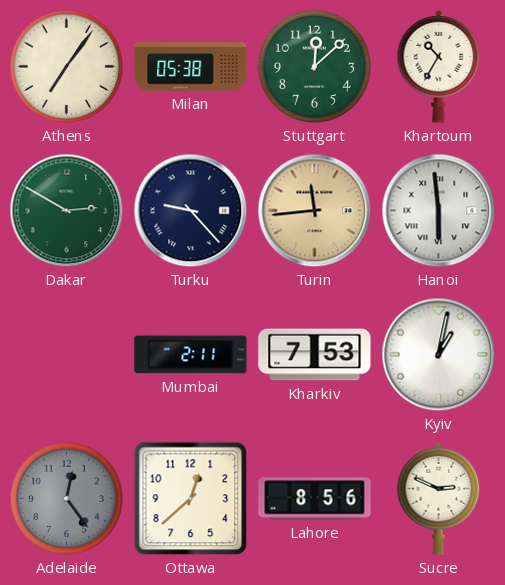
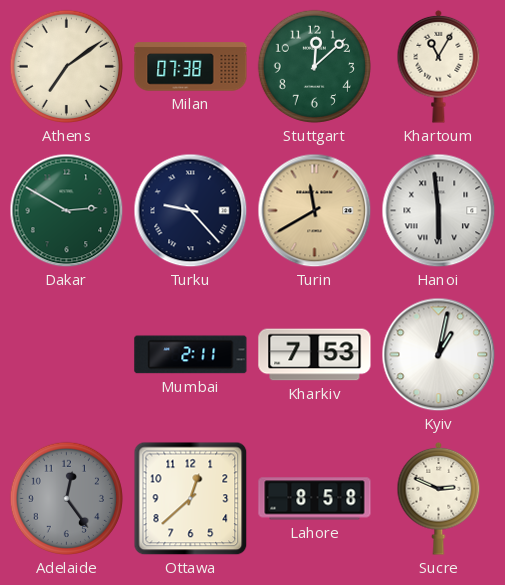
Athens: 7:06 -> 7:09 (66, 66)
Milan: 05:38 -> 07:38 (191, 67)
Khartoum: 10:35 -> 11:05 (439, 66)
Turin: 11:44 -> 11:40 (315, 211)
Lahore: 8:56 -> 8:58 (315, 499)
